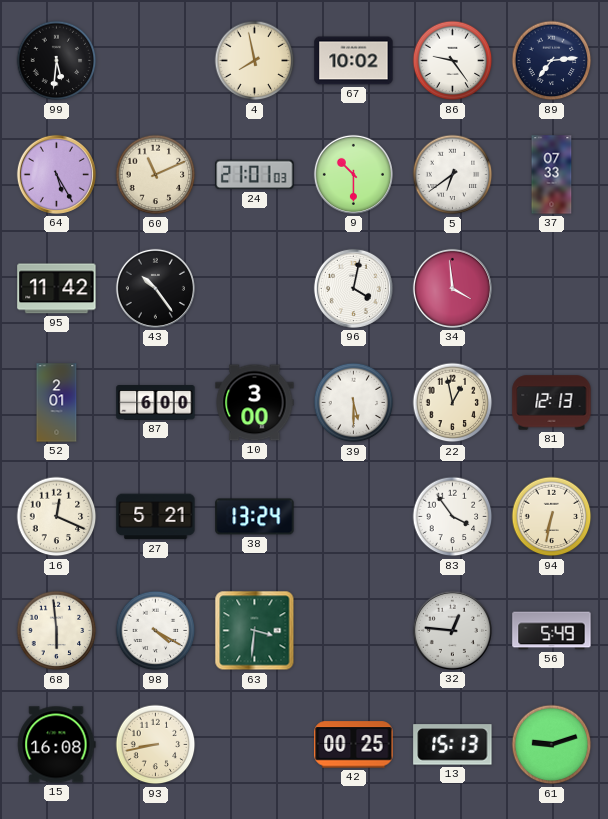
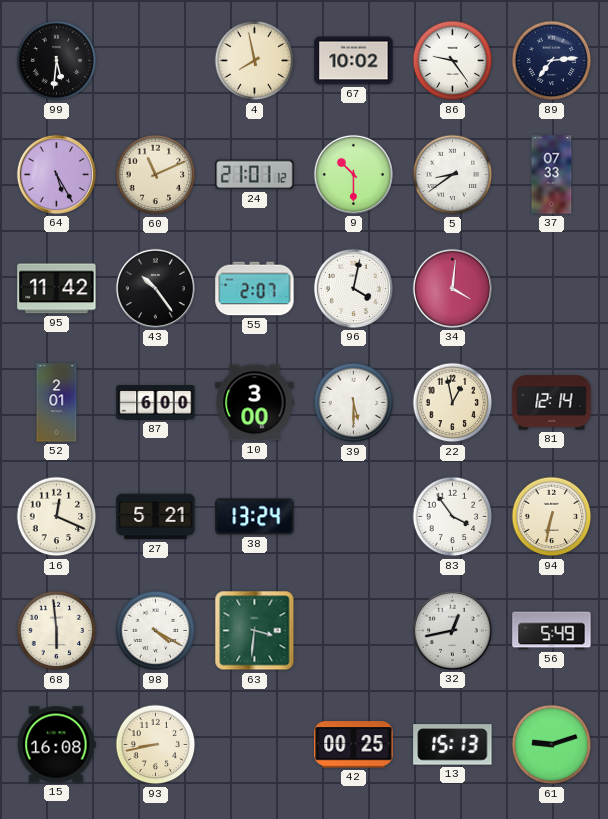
24: 21:01:03 -> 21:01:12 (255, 175)
5: 6:39 -> 8:39 (453, 175)
55: none -> 2:07 (255, 289)
34: 3:59 -> 4:01 (452, 288)
81: 12:13 -> 12:14 (552, 403)
32: 12:46 -> 12:43 (452, 630)
